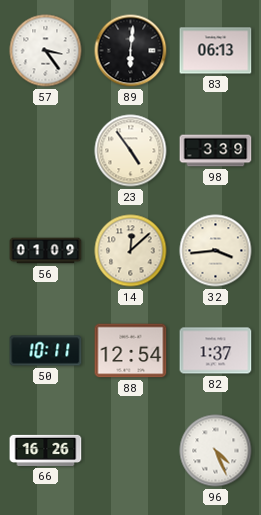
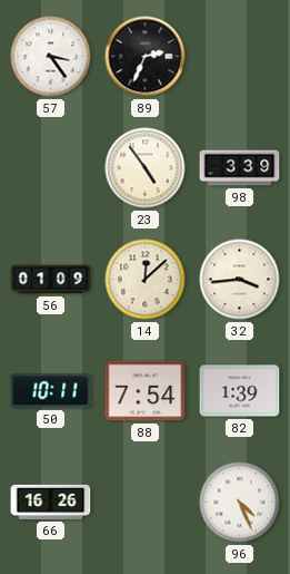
89: 6:01 -> 2:34 (146, 57)
83: 06:13 -> none (216, 51)
88: 12:54 -> 7:54 (146, 391)
82: 1:37 -> 1:39 (240, 391)
